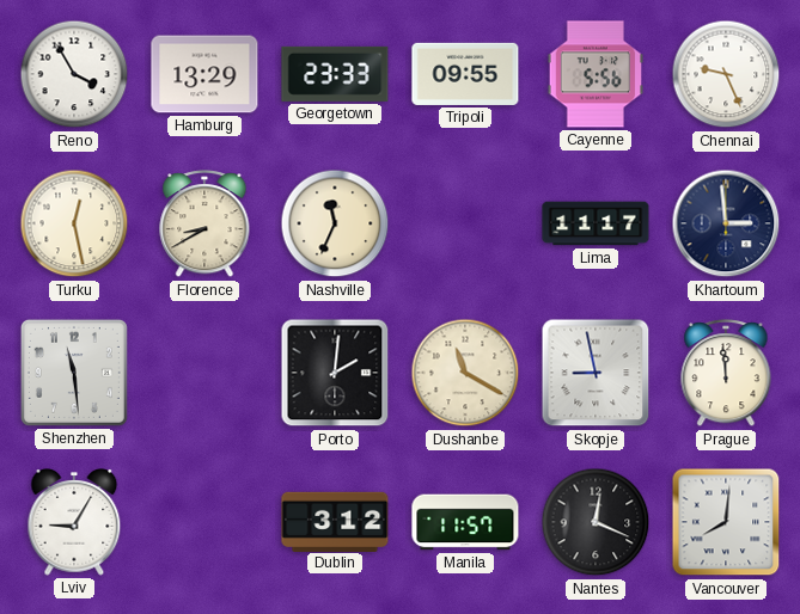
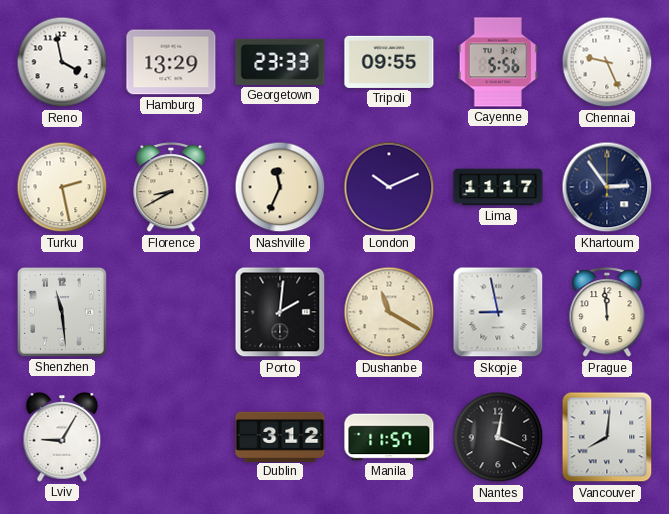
Reno: 3:55 -> 3:58 (62, 62)
Turku: 12:28 -> 2:28 (62, 187)
London: none -> 10:11 (389, 187)
Khartoum: 2:59 -> 2:54 (607, 187)
